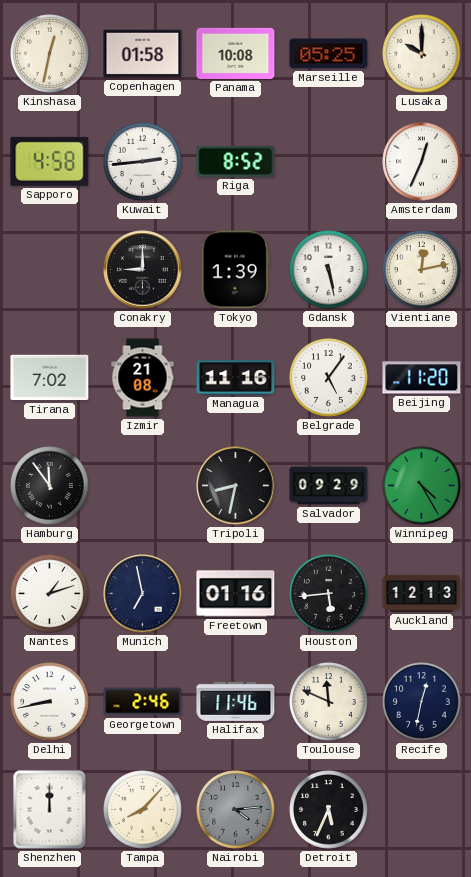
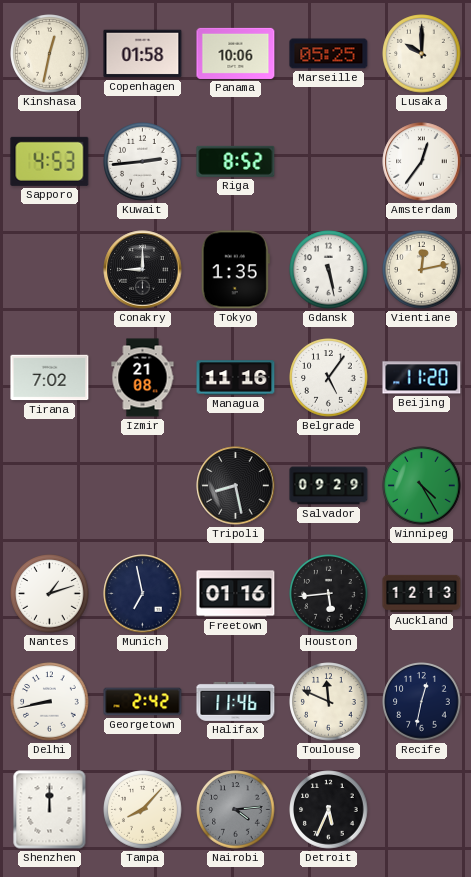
Panama: 10:08 -> 10:06 (236, 53)
Sapporo: 4:58 -> 4:53 (50, 161)
Amsterdam: 12:34 -> 12:36 (422, 162)
Tokyo: 1:39 -> 1:35 (235, 270)
Hamburg: 11:54 -> none (50, 486)
Tripoli: 8:32 -> 8:28 (236, 486)
Georgetown: 2:46 -> 2:42 (143, 702)
